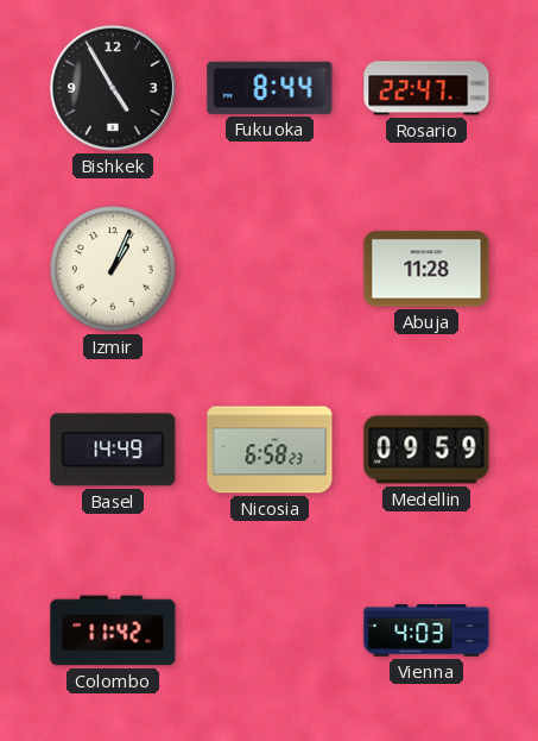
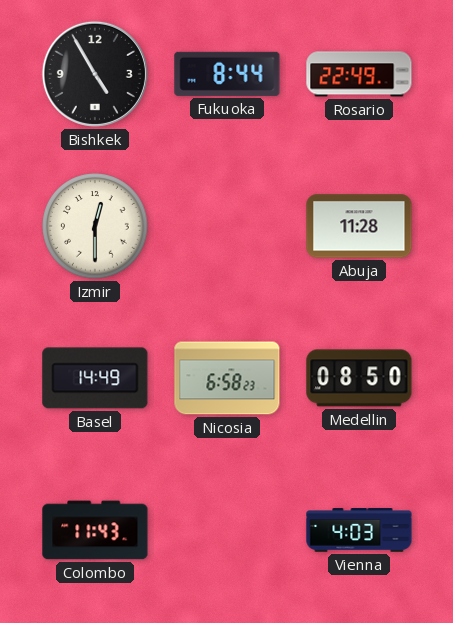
Rosario: 22:47 -> 22:49 (359, 74)
Izmir: 1:04 -> 12:30 (95, 226)
Medellin: 09:59 -> 08:50 (359, 378)
Colombo: 11:42 -> 11:43 (95, 530)
